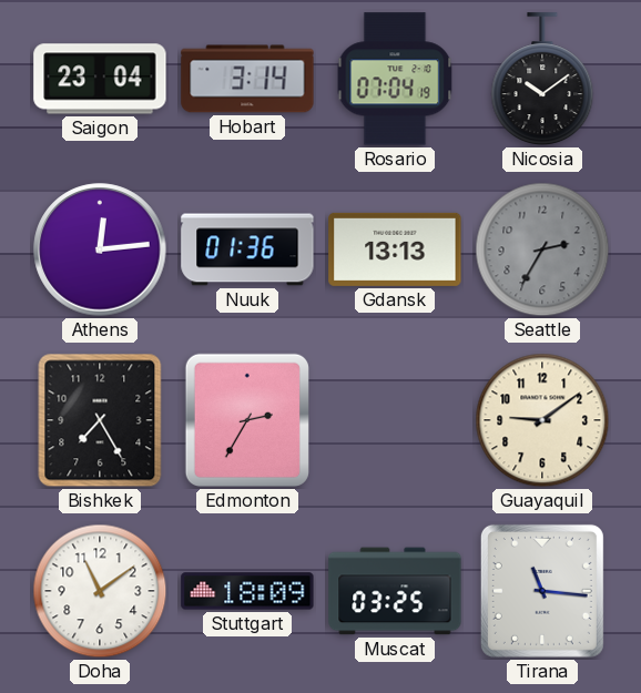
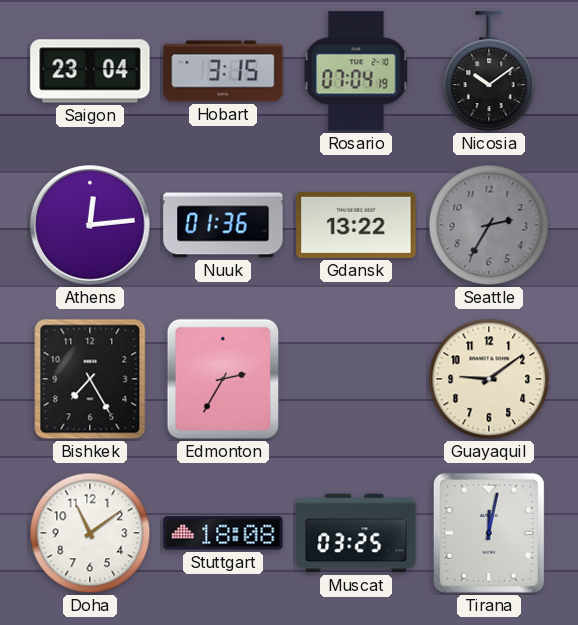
Hobart: 3:14 -> 3:15 (223, 71)
Gdansk: 13:13 -> 13:22 (356, 225)
Stuttgart: 18:09 -> 18:08 (223, 533)
Tirana: 11:16 -> 12:02 (489, 533)
